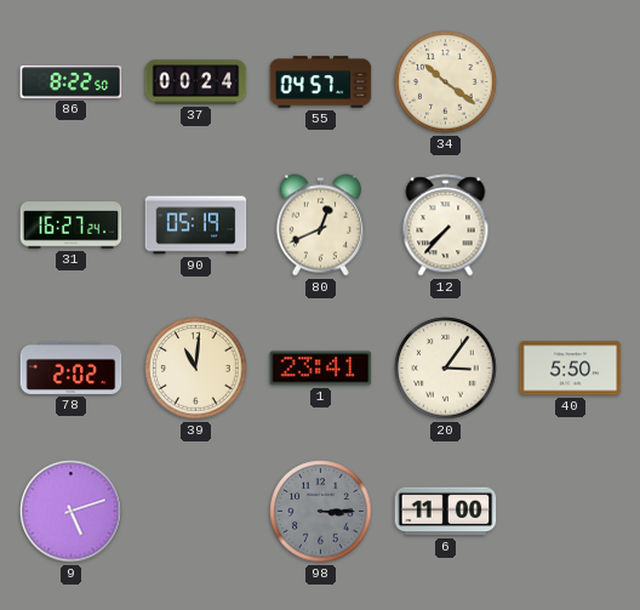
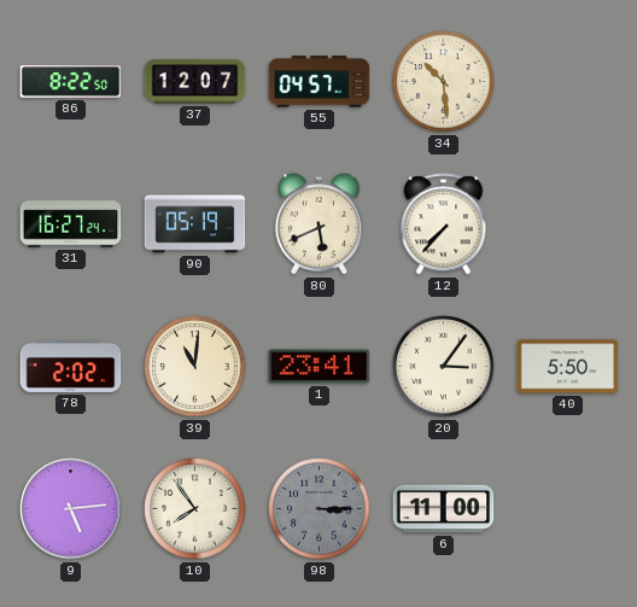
37: 00:24 -> 12:07 (195, 82)
34: 10:21 -> 10:29 (444, 82)
80: 12:41 -> 5:41 (318, 224)
9: 5:12 -> 5:14 (71, 509)
10: none -> 7:54 (195, 509)
